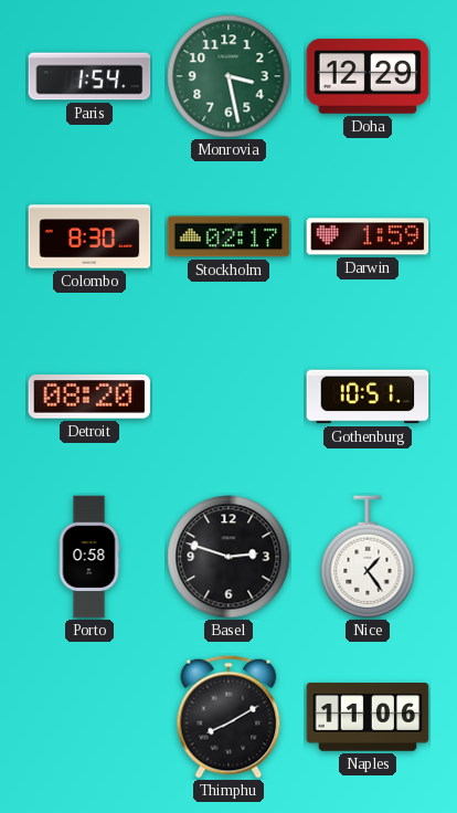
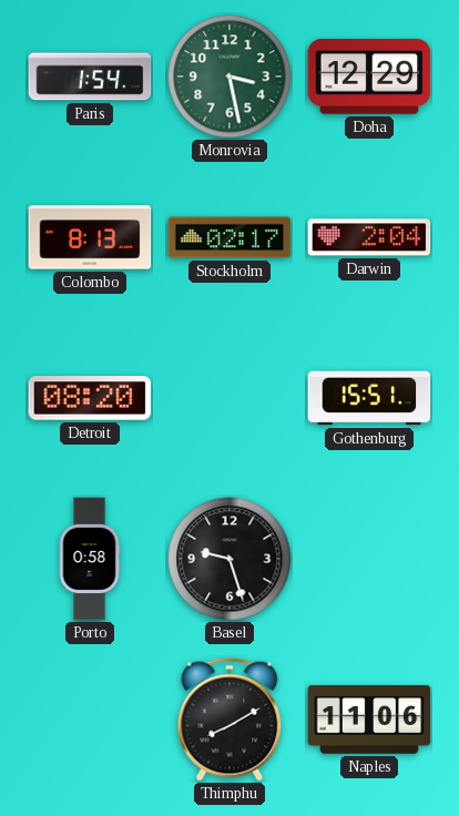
Colombo: 8:30 -> 8:13 (90, 237)
Darwin: 1:59 -> 2:04 (369, 237)
Gothenburg: 10:51 -> 15:51 (369, 398)
Basel: 2:48 -> 9:27 (229, 559)
Nice: 1:24 -> none (368, 557)
